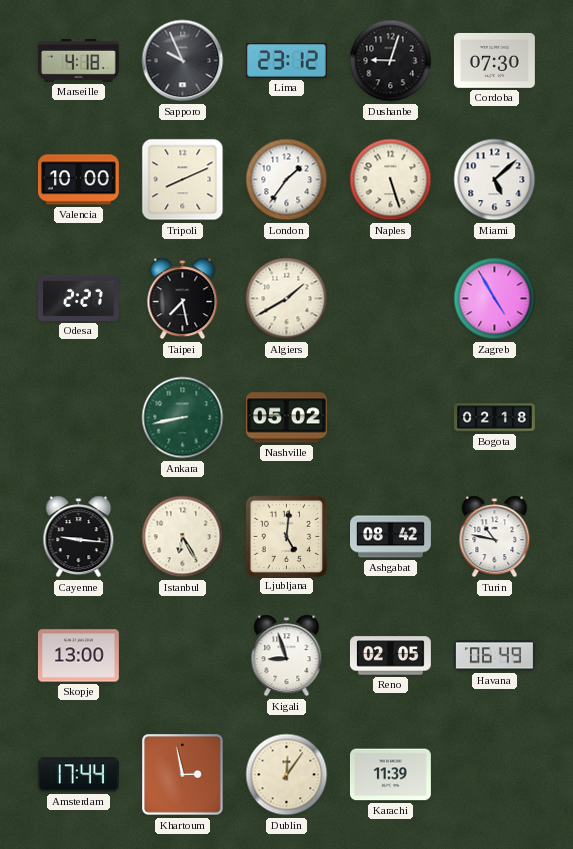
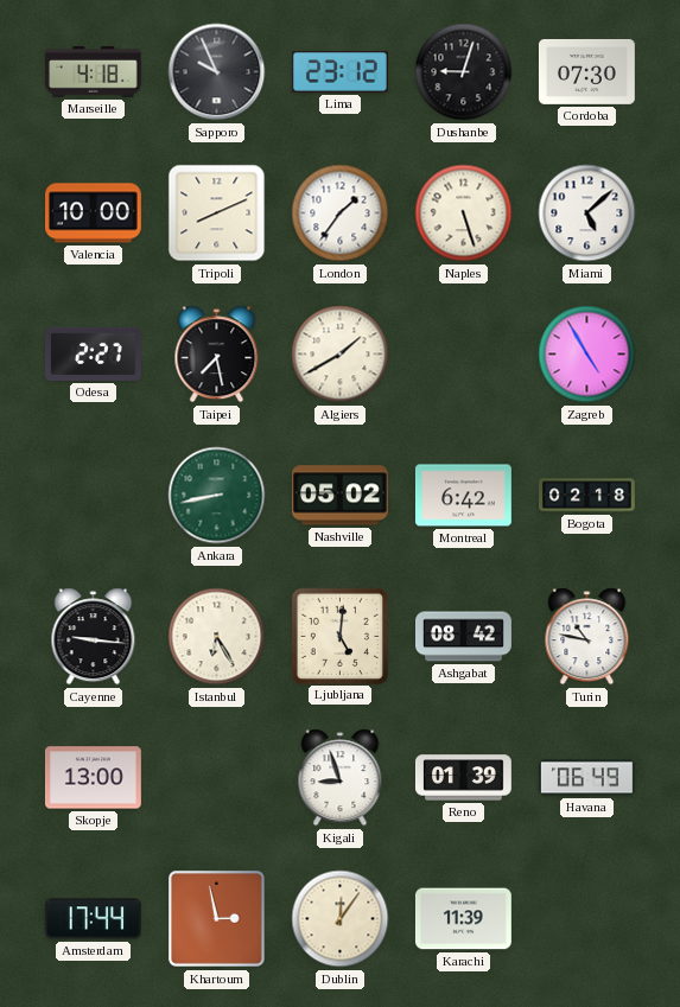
Montreal: none -> 6:42 (463, 496)
Reno: 02:05 -> 01:39 (463, 778)
